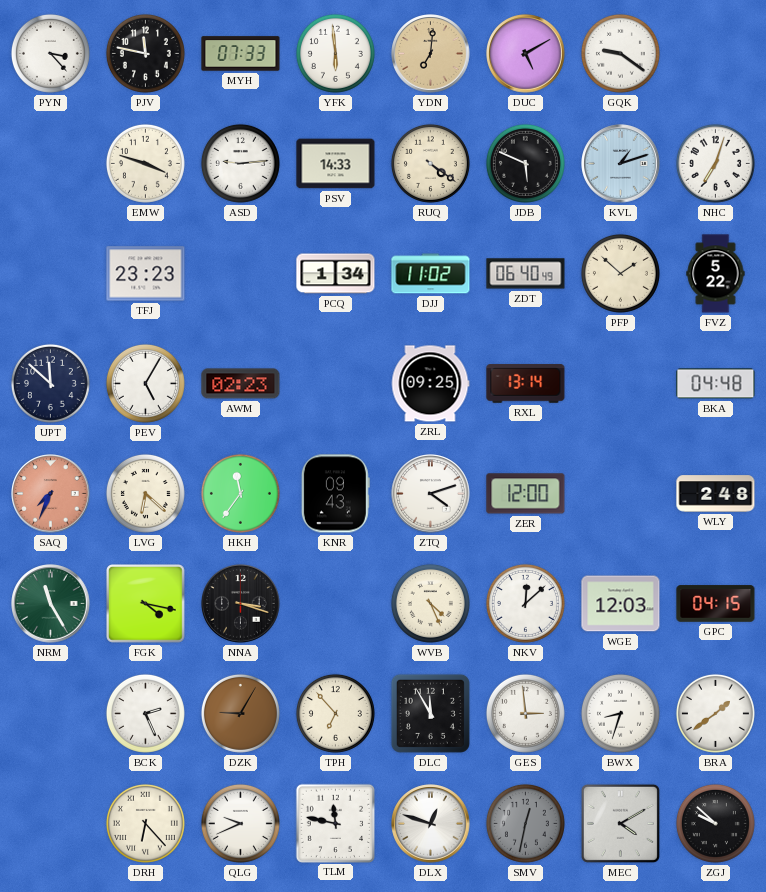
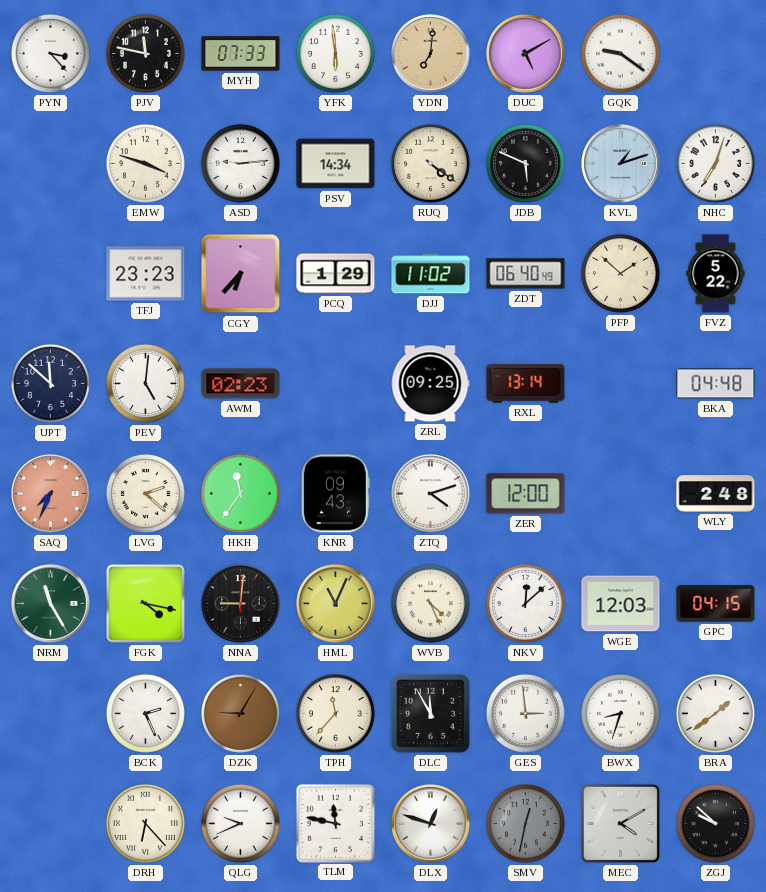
PSV: 14:33 -> 14:34 (336, 164)
CGY: none -> 6:37 (241, 274)
PCQ: 1:34 -> 1:29 (336, 274)
PEV: 5:05 -> 5:01 (145, 383)
LVG: 6:22 -> 2:22 (145, 493)
NNA: 3:18 -> 9:01 (241, 604)
HML: none -> 11:04 (336, 604)
TPH: 6:53 -> 11:37 (335, 713)
